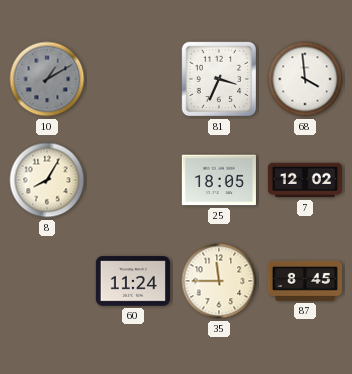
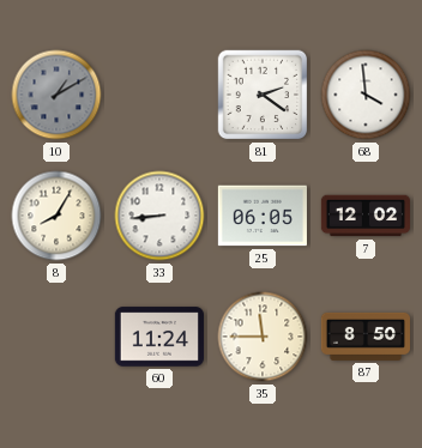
81: 3:34 -> 2:21 (263, 95)
33: none -> 8:44 (159, 216)
25: 18:05 -> 06:05 (263, 216)
87: 8:45 -> 8:50 (364, 337)
